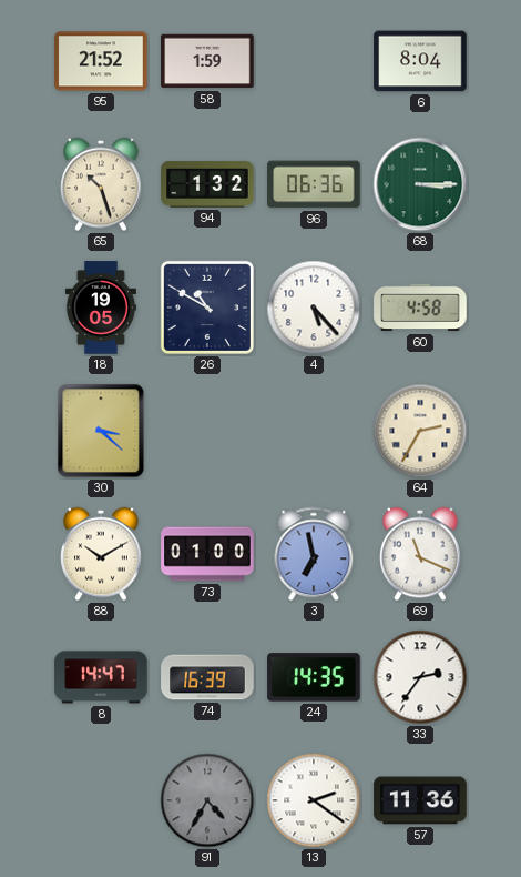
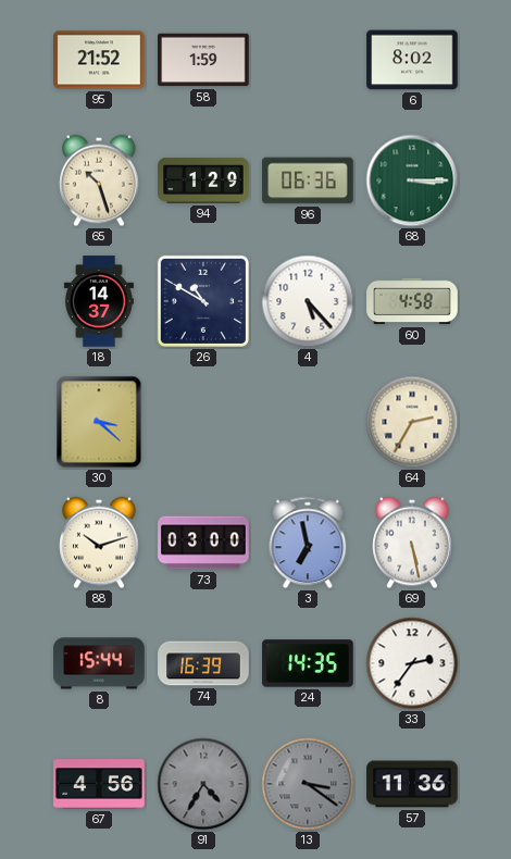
6: 8:04 -> 8:02 (412, 60)
94: 1:32 -> 1:29 (203, 180)
18: 19:05 -> 14:37 (99, 301)
88: 10:10 -> 10:12 (99, 543)
73: 01:00 -> 03:00 (203, 543)
69: 11:19 -> 5:28 (412, 543)
8: 14:47 -> 15:44 (99, 663)
67: none -> 4:56 (99, 784)
13: 2:21 -> 3:21 (308, 784)
13 dial: white -> grey (308, 784)
